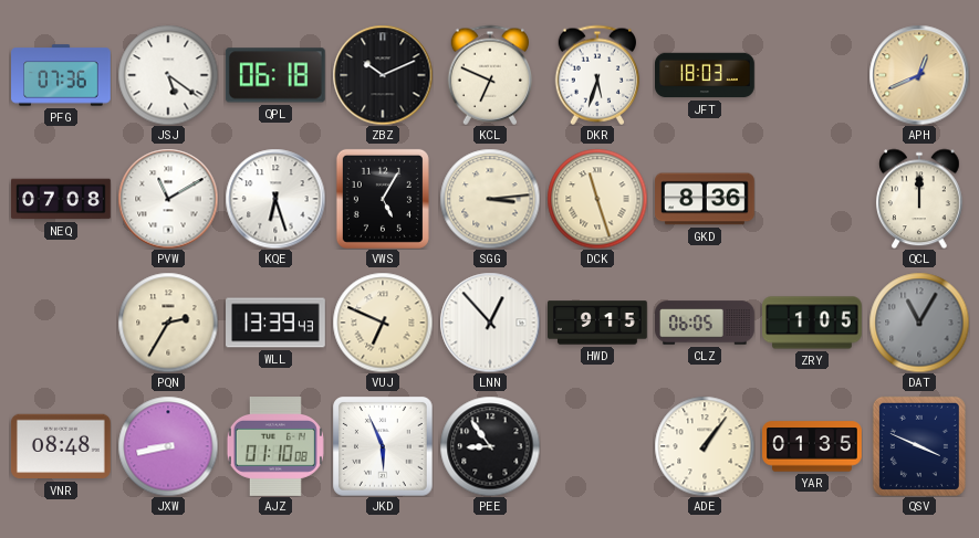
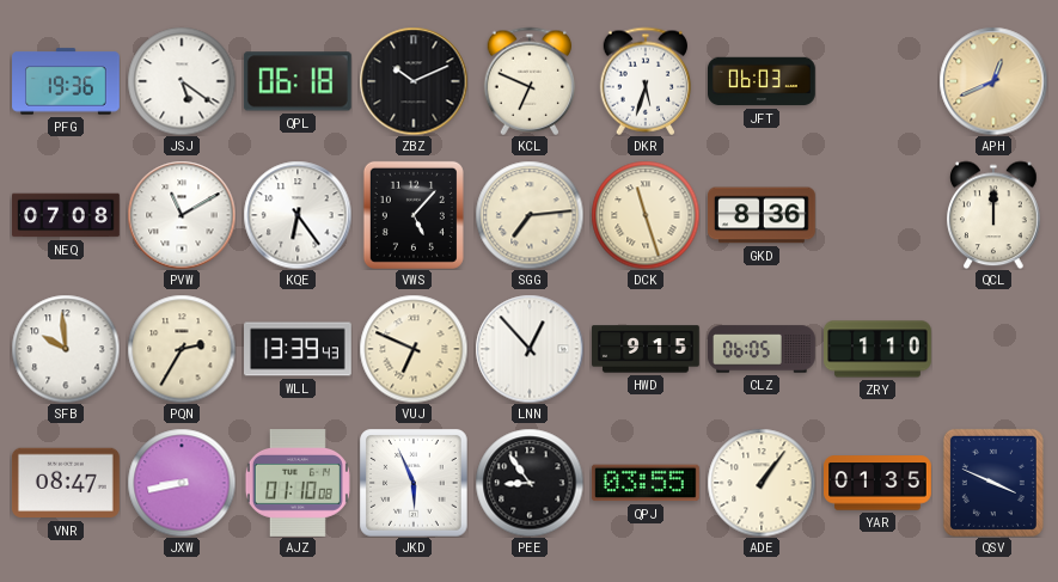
PFG: 07:36 -> 19:36 (67, 81)
JFT: 18:03 -> 06:03 (763, 81)
KQE: 6:27 -> 6:24 (298, 215)
VWS: 5:05 -> 5:07 (414, 215)
SGG: 3:14 -> 7:14 (530, 215)
SFB: none -> 9:59 (66, 349)
ZRY: 1:05 -> 1:10 (879, 349)
DAT: 11:05 -> none (919, 323)
VNR: 08:48 -> 08:47 (66, 483)
QPJ: none -> 03:55 (646, 483)
